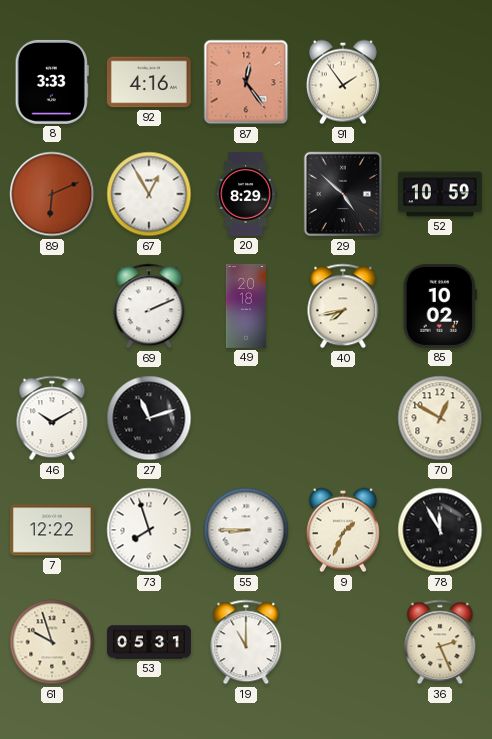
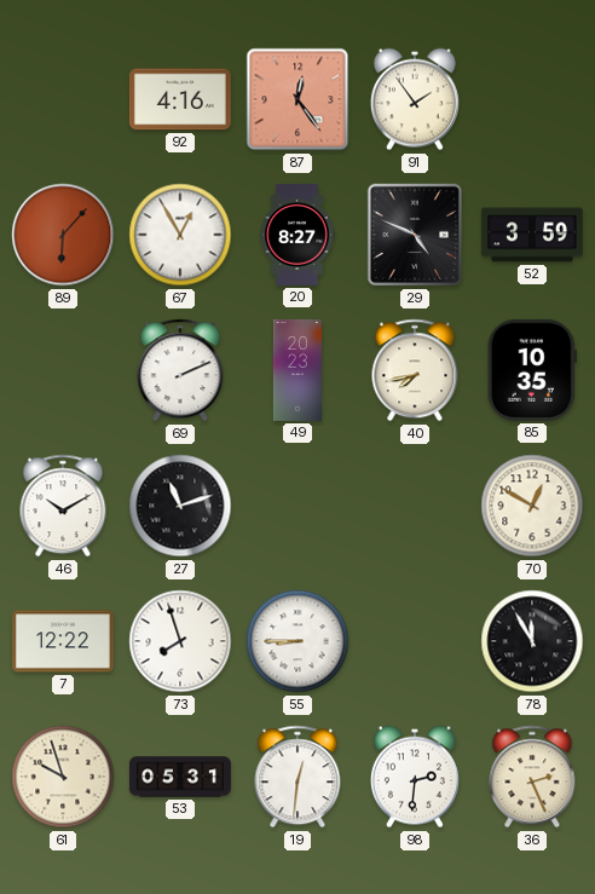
8: 3:33 -> none (52, 82)
89: 6:11 -> 6:07 (63, 235)
20: 8:29 -> 8:27 (297, 235)
29: 4:52 -> 4:49 (415, 235)
52: 10:59 -> 3:59 (532, 235)
49: 20:18 -> 20:23 (297, 371)
85: 10:02 -> 10:35 (532, 370)
9: 1:34 -> none (343, 530)
19: 11:00 -> 12:31 (297, 777)
98: none -> 2:31 (415, 777)
